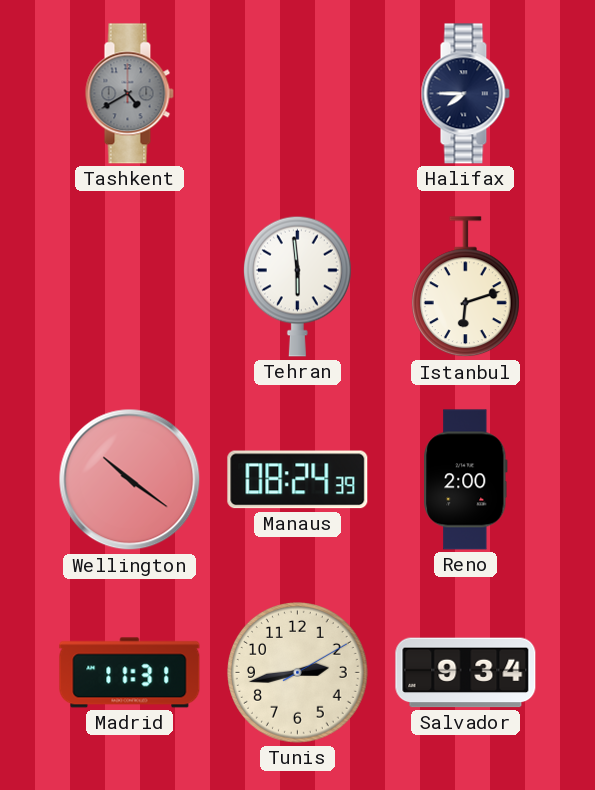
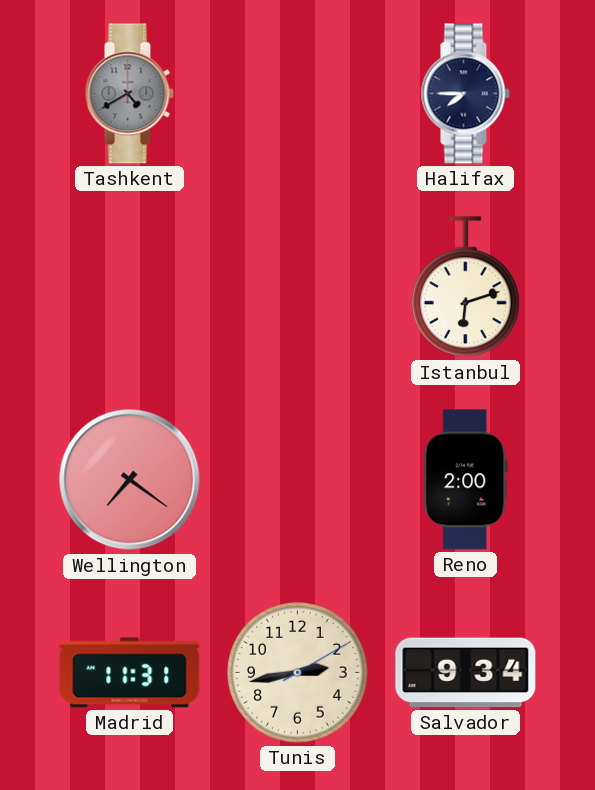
Tehran: 5:59 -> none (297, 286)
Wellington: 10:21 -> 7:21 (130, 480)
Manaus: 08:24 -> none (298, 480)
